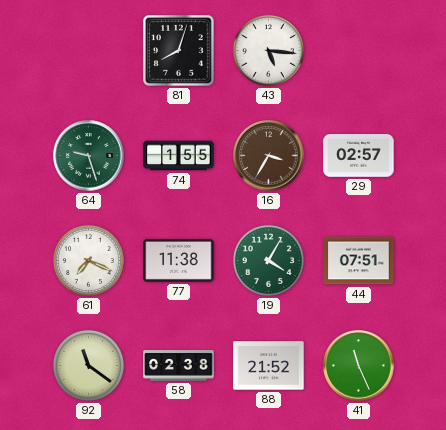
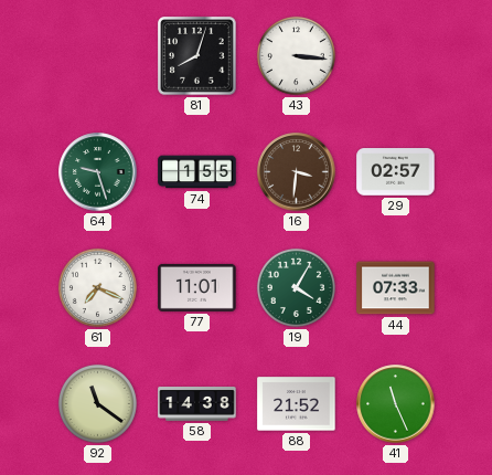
43: 5:16 -> 3:16 (296, 55)
16: 3:35 -> 3:31 (297, 172)
77: 11:38 -> 11:01 (197, 287)
44: 07:51 -> 07:33 (396, 288)
58: 02:38 -> 14:38 (197, 404)
